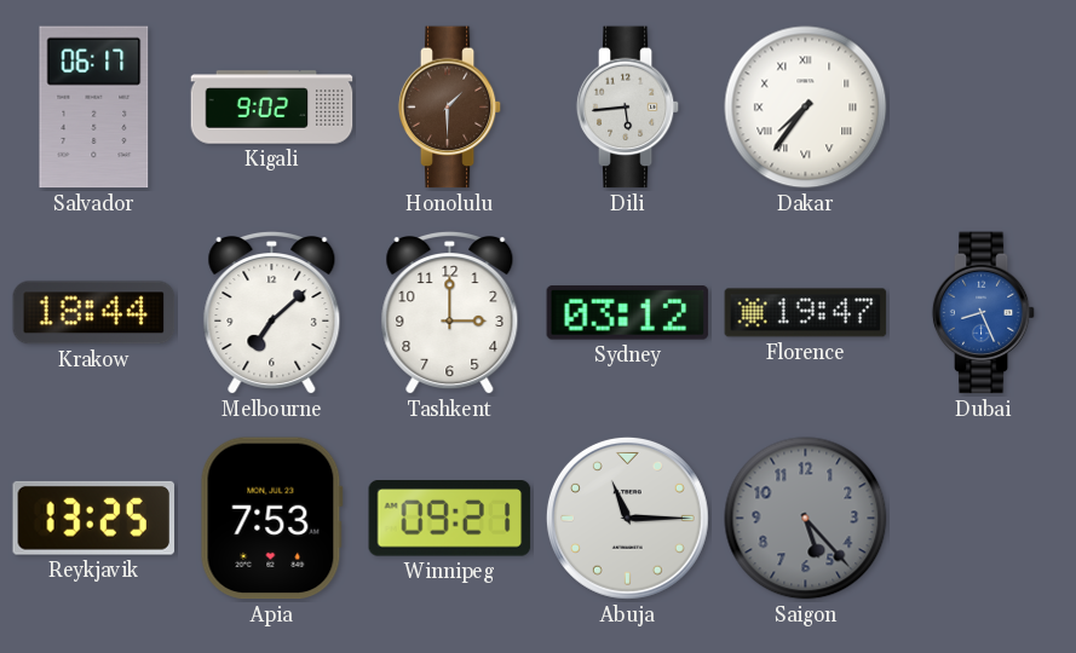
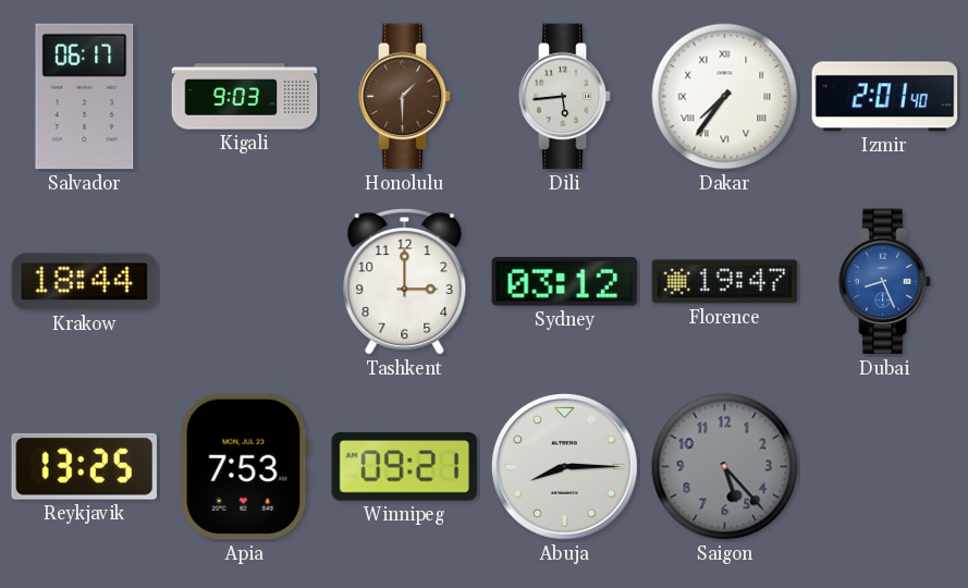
Kigali: 9:02 -> 9:03 (245, 97)
Izmir: none -> 2:01 (885, 97)
Melbourne: 7:08 -> none (272, 314)
Abuja: 11:15 -> 8:15 (564, 466)
